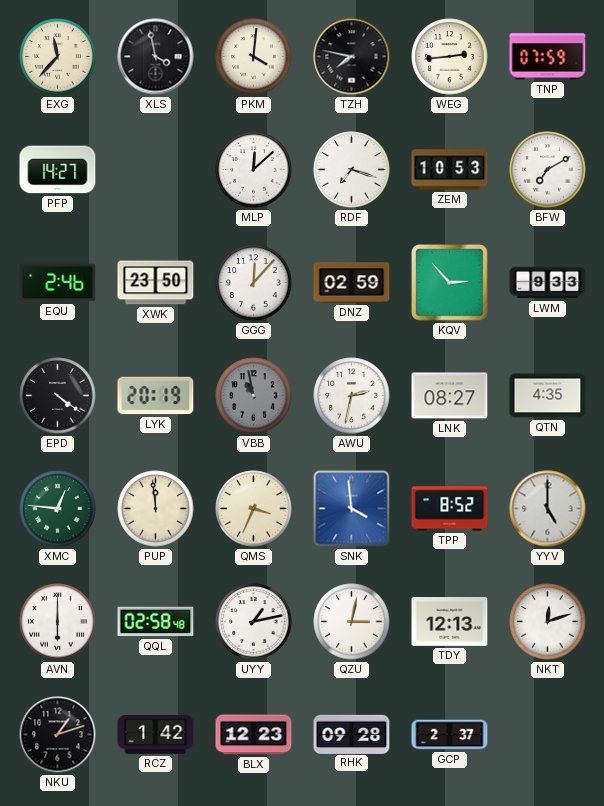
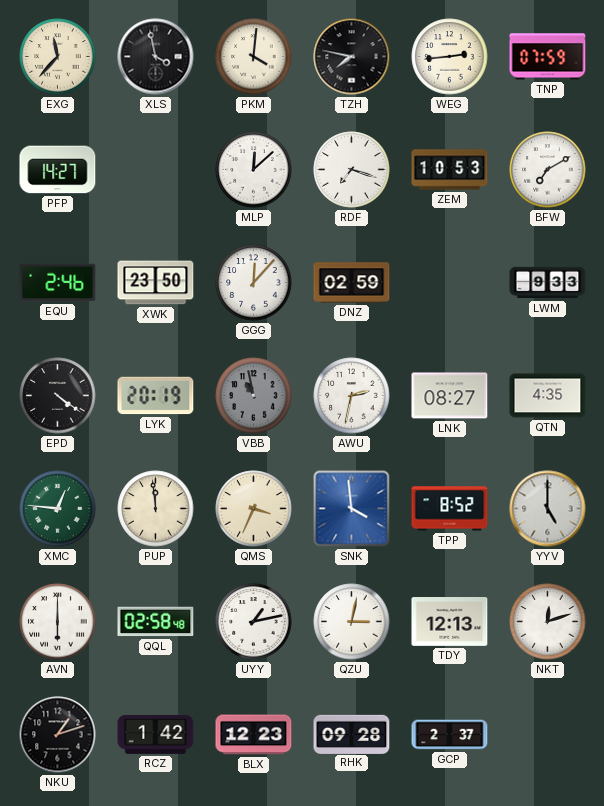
KQV: 2:53 -> none (450, 283)
